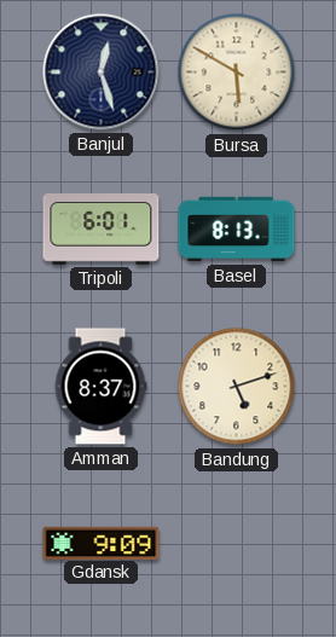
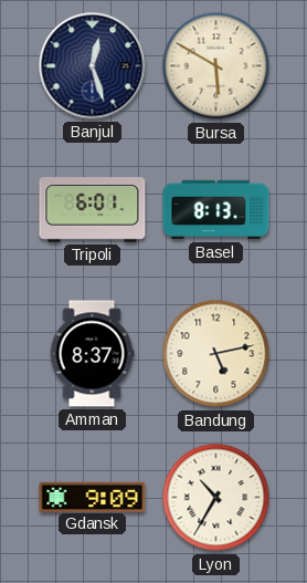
Bandung: 5:12 -> 5:13 (216, 354)
Lyon: none -> 10:35 (216, 498)
